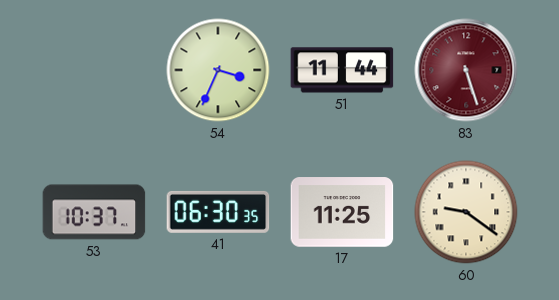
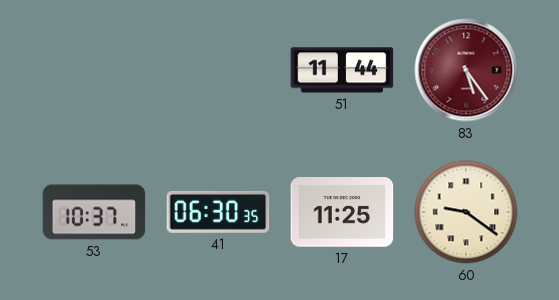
54: 3:34 -> none (218, 70)
83: 5:27 -> 5:24 (466, 70)
